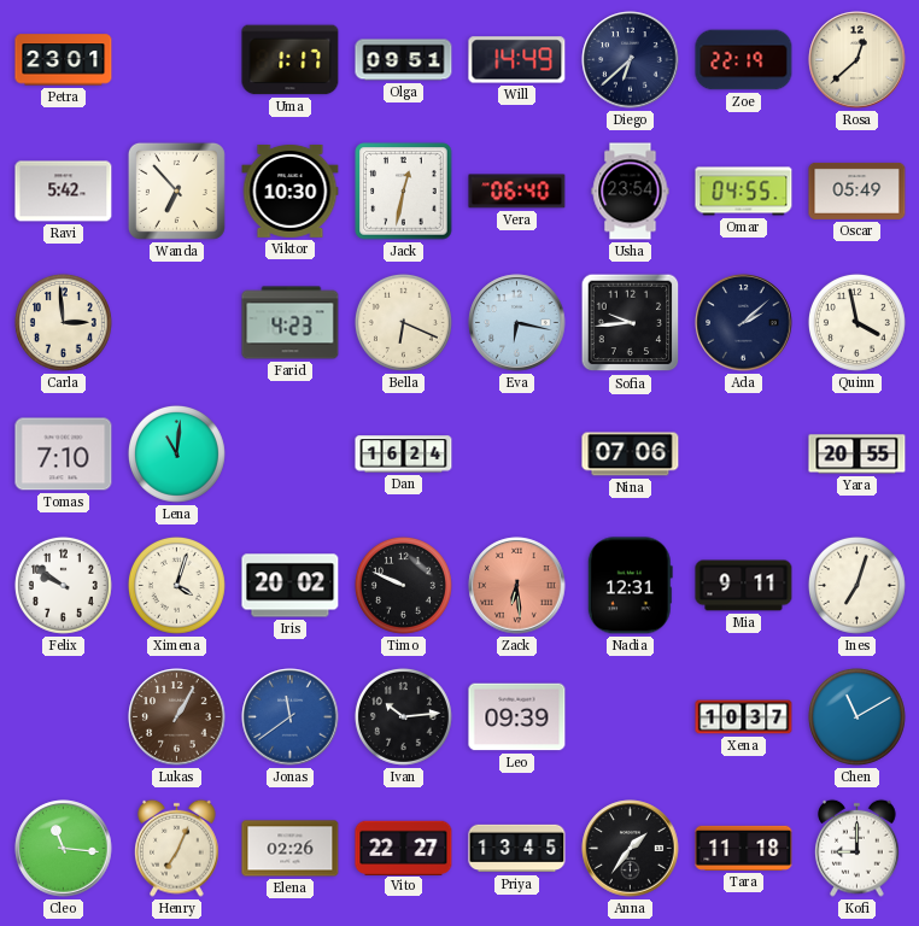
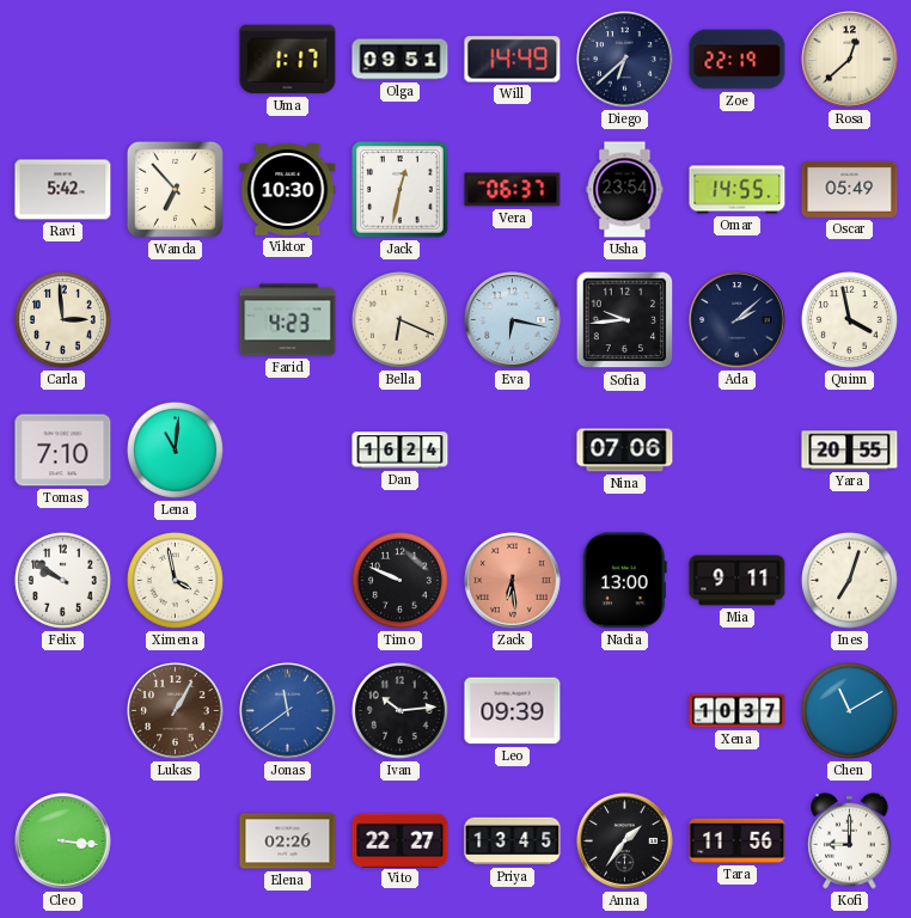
Petra: 23:01 -> none (64, 60)
Vera: 06:40 -> 06:37 (513, 190)
Omar: 04:55 -> 14:55 (738, 190)
Ximena: 4:03 -> 3:58 (175, 580)
Iris: 20:02 -> none (291, 586)
Nadia: 12:31 -> 13:00 (624, 581)
Cleo: 11:16 -> 3:16 (63, 841)
Henry: 7:04 -> none (177, 848)
Tara: 11:18 -> 11:56 (738, 840)
